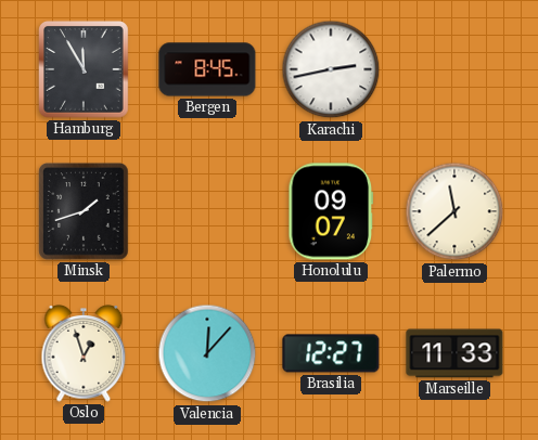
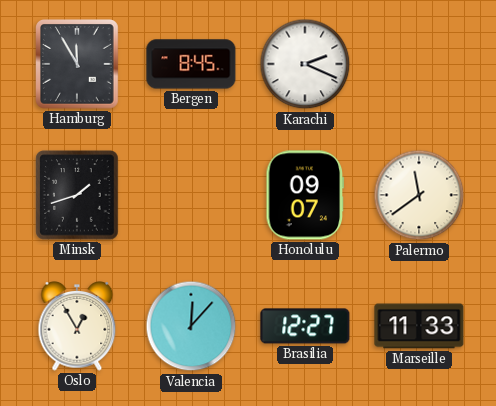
Karachi: 2:43 -> 2:19 (305, 64)
Palermo: 11:38 -> 11:39 (419, 195)
Oslo: 12:57 -> 12:55 (77, 327)
